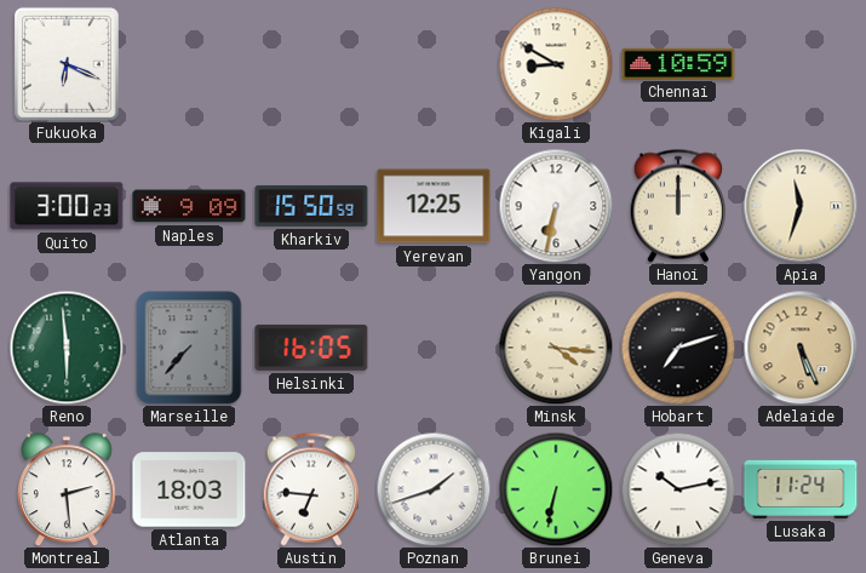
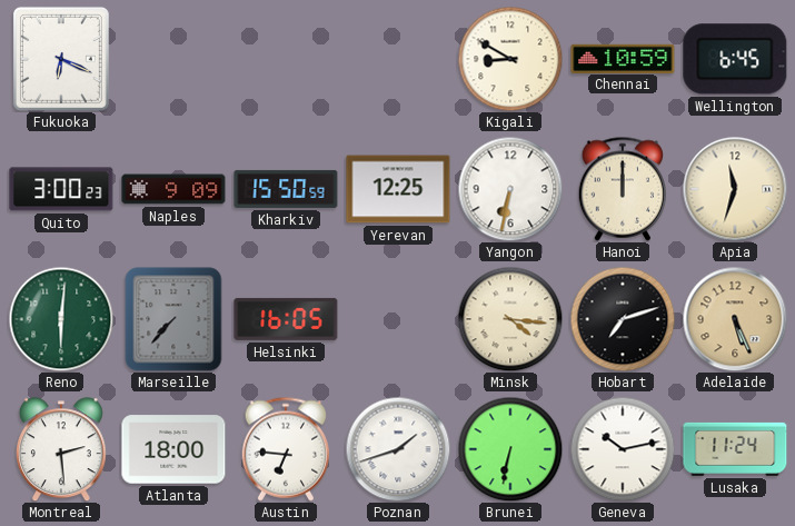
Wellington: none -> 6:45 (735, 59)
Reno: 5:59 -> 6:01 (61, 319)
Atlanta: 18:03 -> 18:00 (173, 449)
